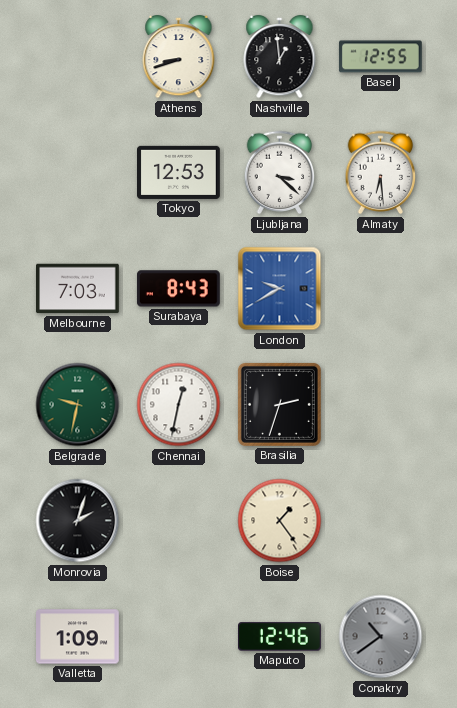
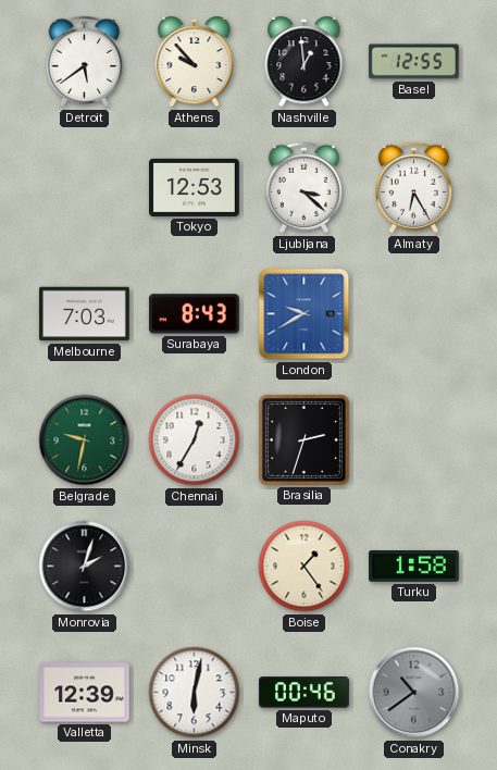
Detroit: none -> 5:39 (85, 62)
Athens: 8:42 -> 9:53 (195, 62)
Almaty: 6:29 -> 6:25 (414, 188)
Chennai: 12:32 -> 12:35 (195, 440)
Turku: none -> 1:58 (414, 567)
Valletta: 1:09 -> 12:39 (85, 693)
Minsk: none -> 6:02 (195, 693)
Maputo: 12:46 -> 00:46 (305, 693)
